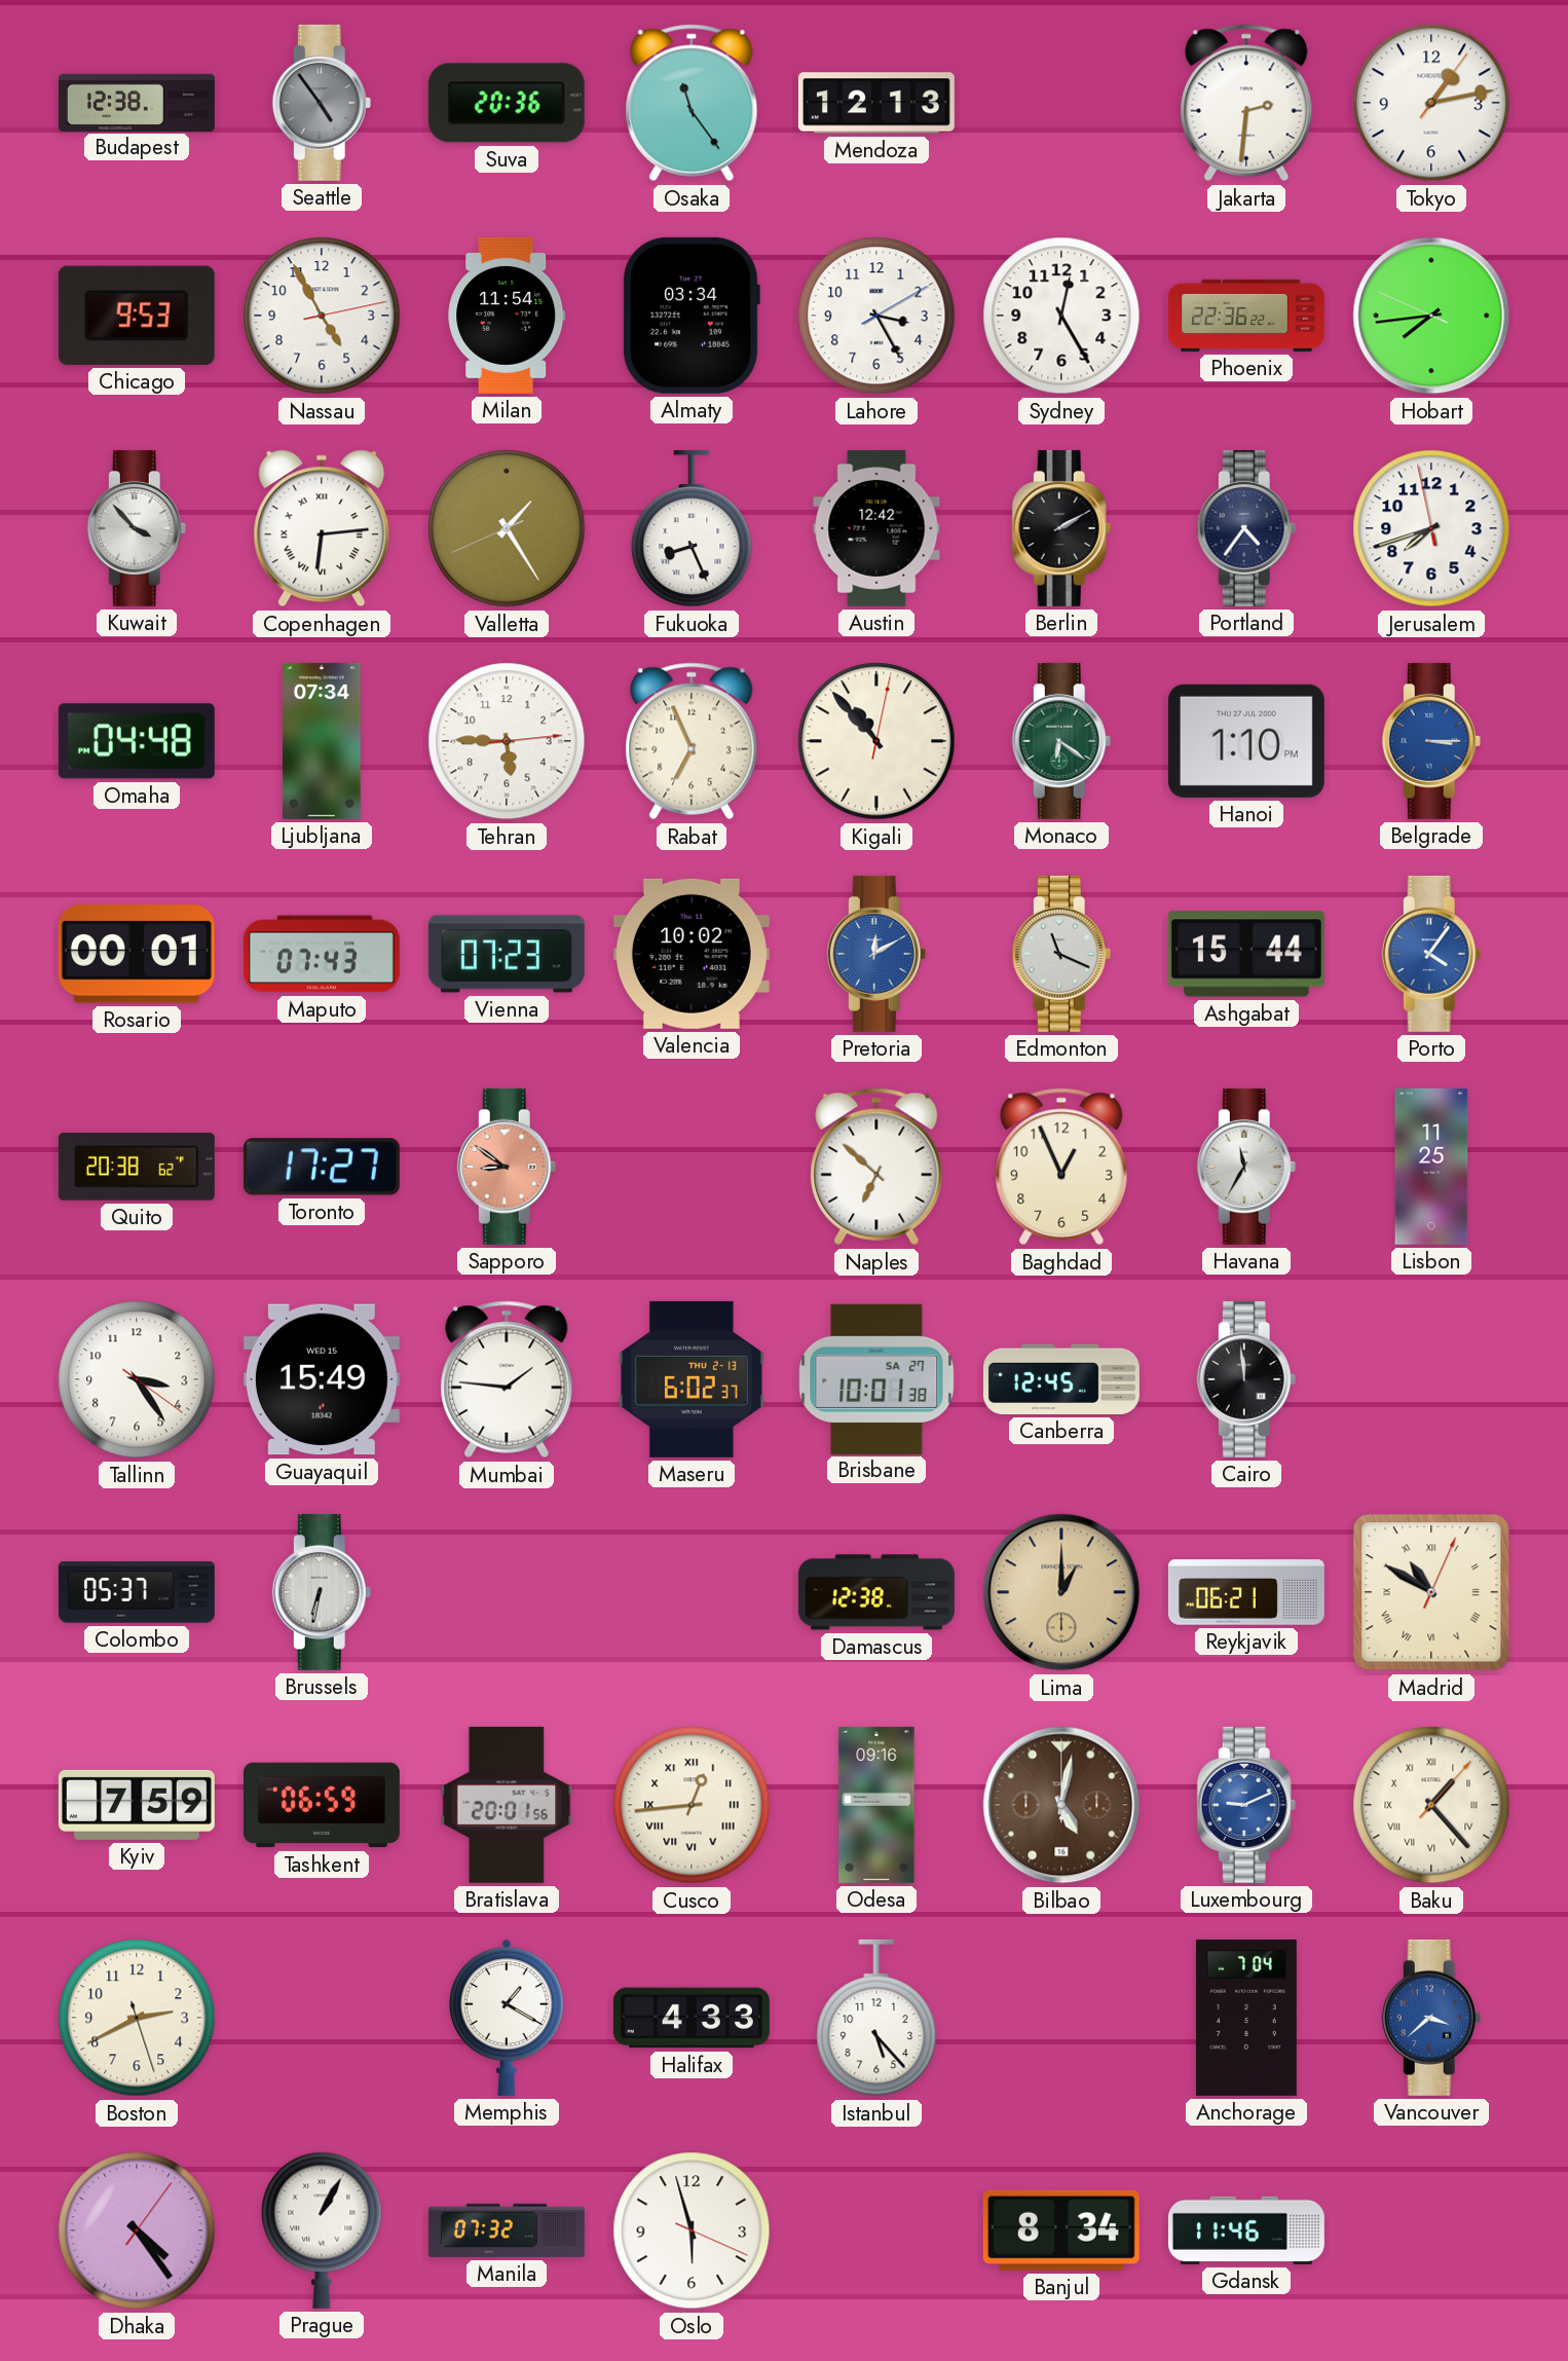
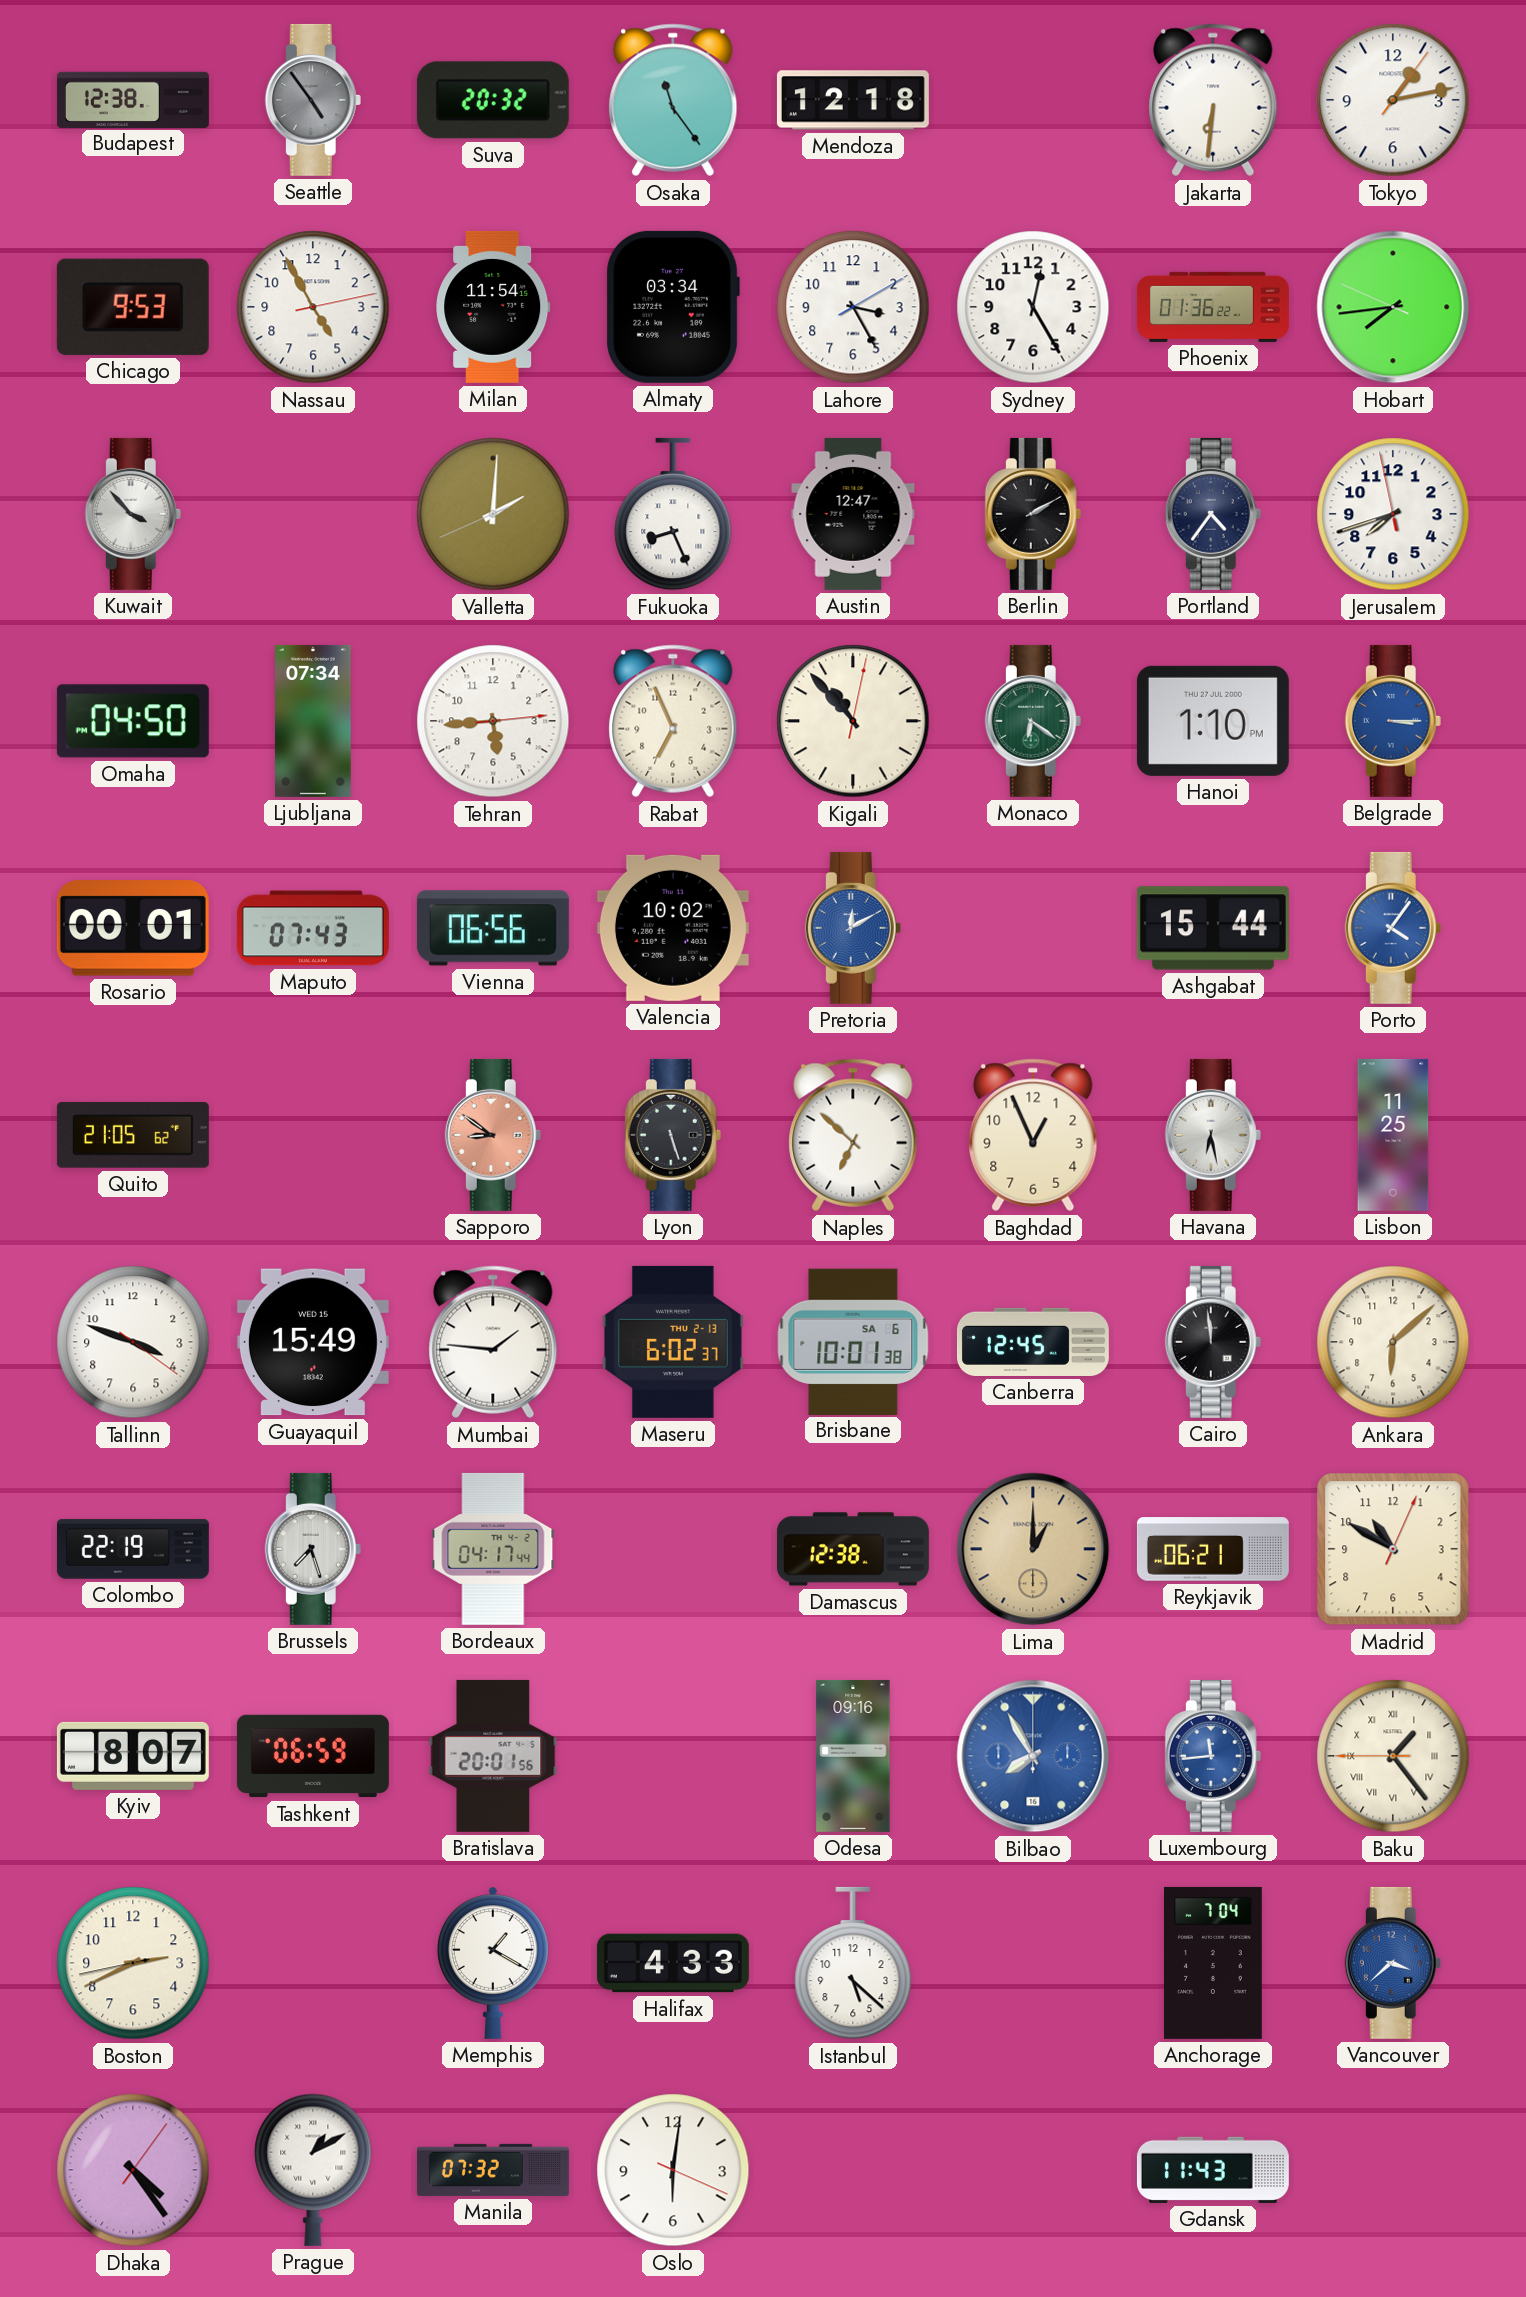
Suva: 20:36 -> 20:32 (493, 100)
Mendoza: 12:13 -> 12:18 (853, 100)
Jakarta: 2:31 -> 6:31 (1213, 100)
Phoenix: 22:36 -> 01:36 (1213, 307)
Copenhagen: 6:14 -> none (322, 528)
Valletta: 1:24 -> 2:00 (493, 514)
Austin: 12:42 -> 12:47 (853, 514)
Omaha: 04:48 -> 04:50 (133, 721)
Tehran: 5:45 -> 5:44 (493, 721)
Vienna: 07:23 -> 06:56 (493, 928)
Edmonton: 11:19 -> none (1061, 954)
Quito: 20:38 -> 21:05 (133, 1135)
Toronto: 17:27 -> none (322, 1167)
Lyon: none -> 5:27 (673, 1135)
Havana: 11:35 -> 6:28 (1213, 1135)
Tallinn: 3:24 -> 3:48 (133, 1342)
Brisbane date: SA 27 -> SA 6 (853, 1341)
Ankara: none -> 6:08 (1393, 1342)
Colombo: 05:37 -> 22:19 (133, 1549)
Brussels: 6:32 -> 7:27 (313, 1549)
Bordeaux: none -> 04:17 (493, 1549)
Madrid numerals: Roman -> Arabic (1393, 1549)
Kyiv: 7:59 -> 8:07 (133, 1756)
Cusco: 12:44 -> none (692, 1805)
Bilbao: 5:02 -> 7:55 (1033, 1756)
Bilbao dial: brown -> blue (1033, 1756)
Luxembourg: 9:11 -> 11:44 (1213, 1756)
Baku: 1:23:07 -> 1:23:45 (1393, 1756)
Boston: 2:40:27 -> 2:40:43 (133, 1963)
Istanbul: 5:23 -> 5:22 (853, 1963)
Prague: 1:05 -> 1:10 (313, 2170)
Oslo: 5:57 -> 6:01 (673, 2170)
Banjul: 8:34 -> none (1061, 2230)
Gdansk: 11:46 -> 11:43 (1213, 2170)
